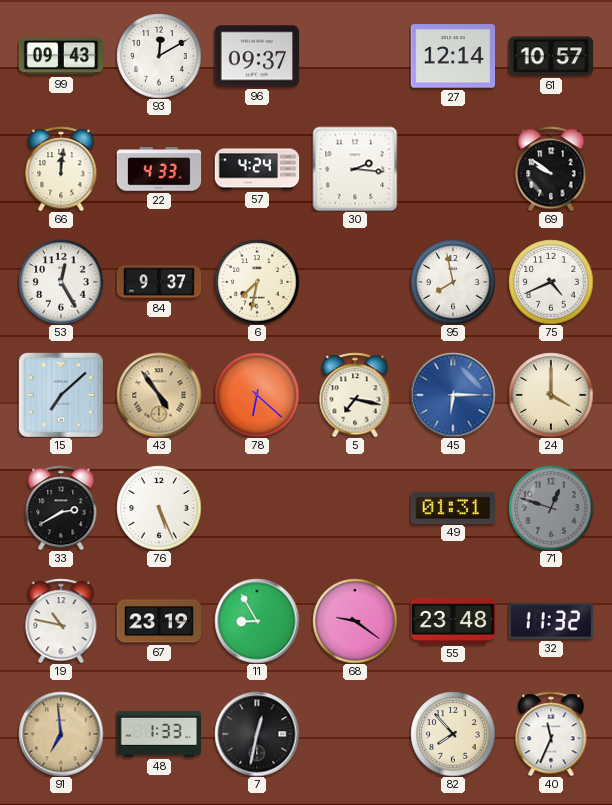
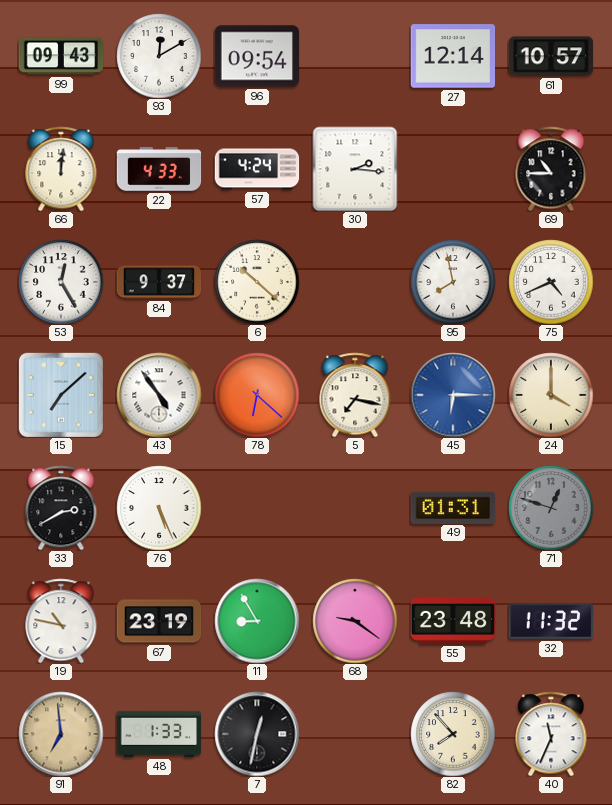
96: 09:37 -> 09:54 (257, 56)
69: 9:51 -> 10:45 (551, 169)
6: 7:32 -> 10:22 (257, 282)
43 dial: champagne -> white (159, 395)
